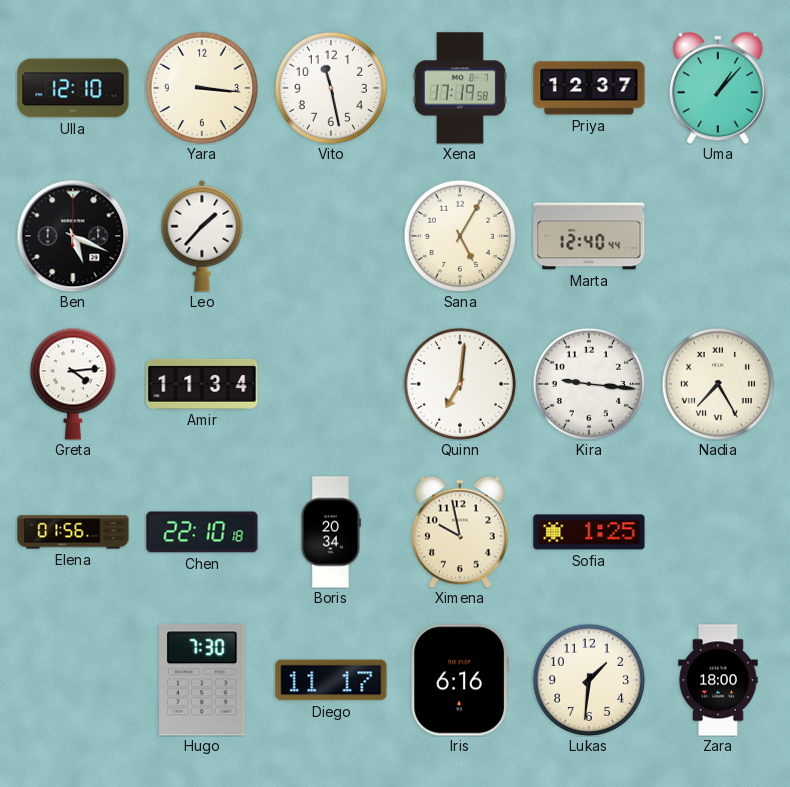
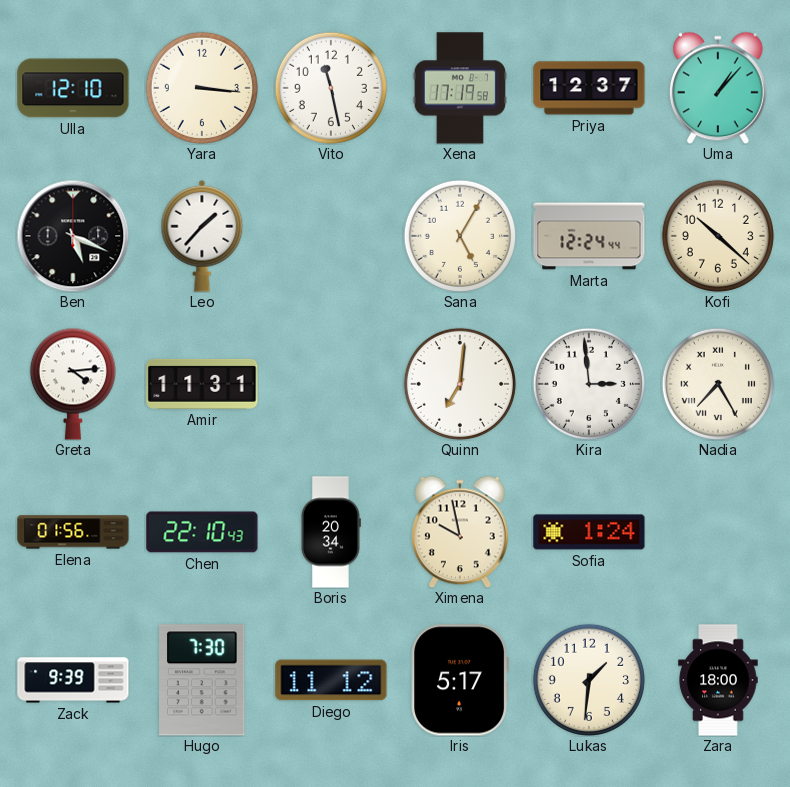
Marta: 12:40 -> 12:24 (589, 236)
Kofi: none -> 10:22 (718, 236)
Amir: 11:34 -> 11:31 (202, 384)
Kira: 9:16 -> 2:59 (589, 384)
Chen: 22:10:18 -> 22:10:43 (202, 532)
Sofia: 1:25 -> 1:24 (589, 532)
Zack: none -> 9:39 (73, 680)
Diego: 11:17 -> 11:12 (331, 680)
Iris: 6:16 -> 5:17 (460, 680)
